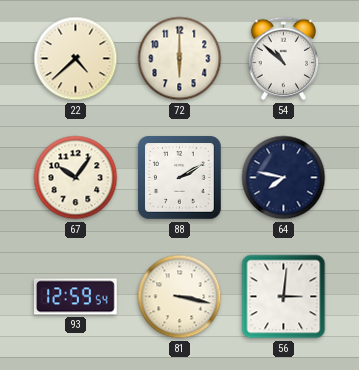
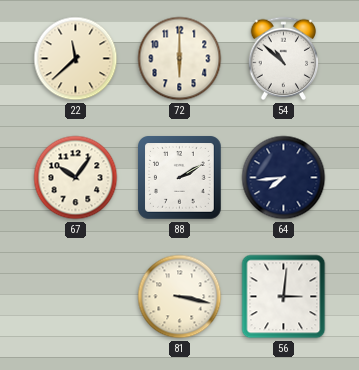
22: 4:38 -> 11:38 (76, 59)
64: 7:47 -> 7:44 (284, 178)
93: 12:59 -> none (76, 297)
